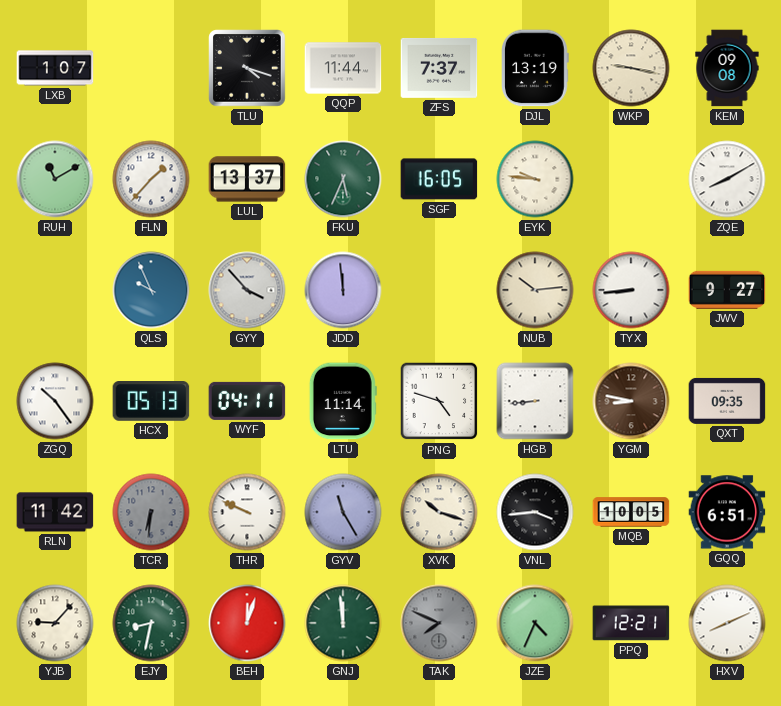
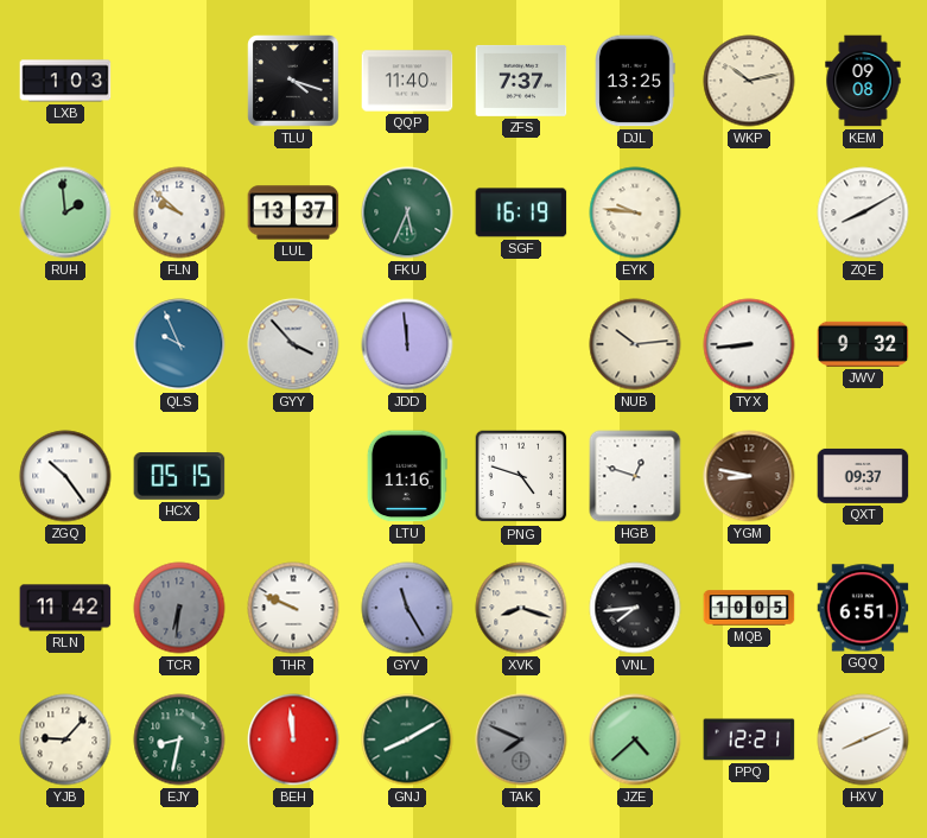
LXB: 1:07 -> 1:03 (65, 81)
QQP: 11:44 -> 11:40 (407, 81)
DJL: 13:19 -> 13:25 (636, 81)
WKP: 9:17 -> 10:13 (749, 81)
RUH: 11:10 -> 1:59 (65, 212)
FLN: 1:37 -> 9:52 (179, 212)
SGF: 16:05 -> 16:19 (521, 212)
JWV: 9:27 -> 9:32 (863, 344)
HCX: 05:13 -> 05:15 (179, 477)
WYF: 04:11 -> none (247, 401)
LTU: 11:14 -> 11:16 (407, 476)
HGB: 8:44 -> 12:48 (635, 476)
QXT: 09:35 -> 09:37 (863, 476)
XVK: 10:18 -> 8:18 (521, 608)
VNL: 3:44 -> 7:44 (635, 608)
BEH: 12:03 -> 11:59 (293, 739)
GNJ: 11:59 -> 8:10 (407, 739)
JZE: 4:34 -> 4:38 (635, 739)
